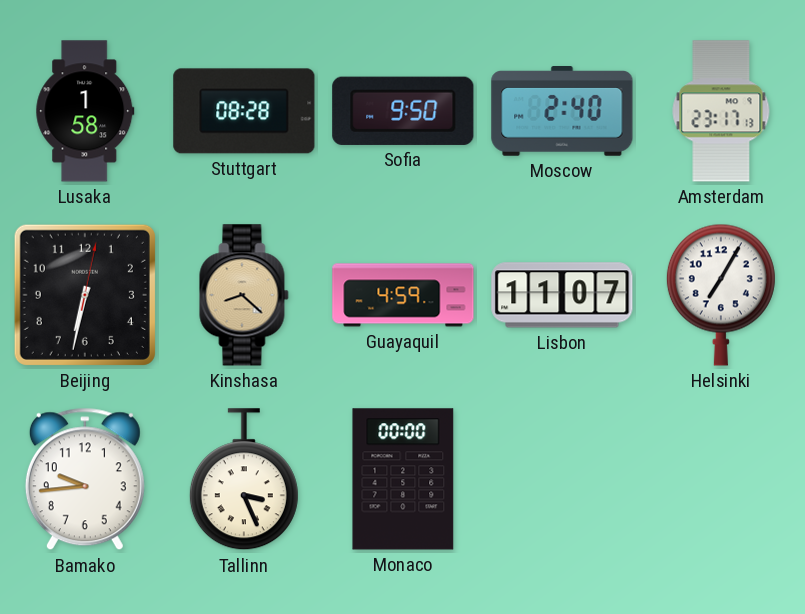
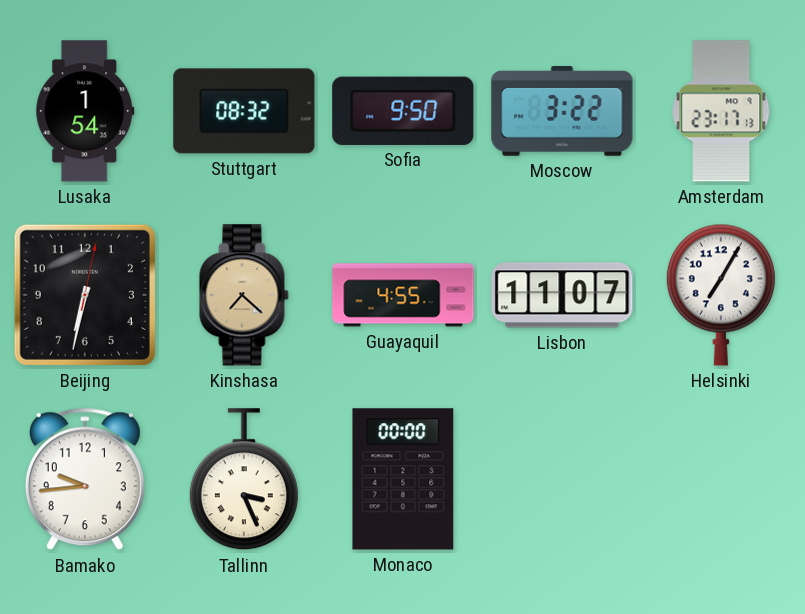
Lusaka: 1:58 -> 1:54 (85, 111)
Stuttgart: 08:28 -> 08:32 (244, 111)
Moscow: 2:40 -> 3:22 (562, 112)
Kinshasa: 8:22 -> 7:22 (244, 295)
Guayaquil: 4:59 -> 4:55 (403, 295)
